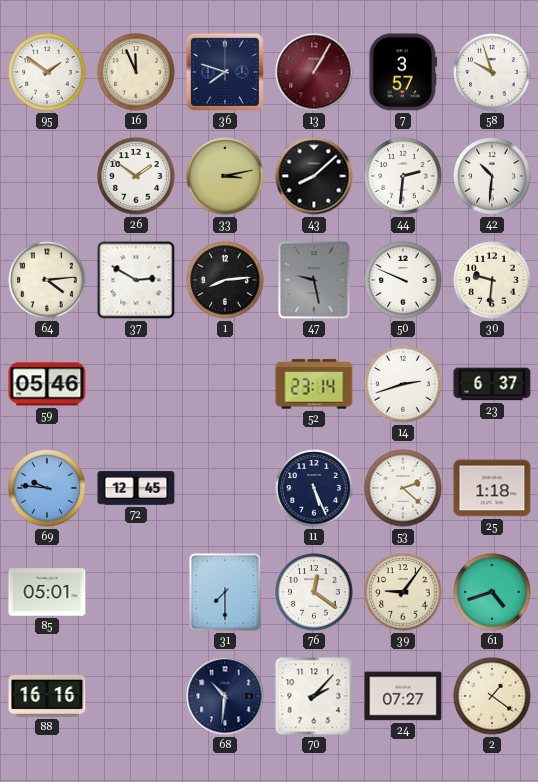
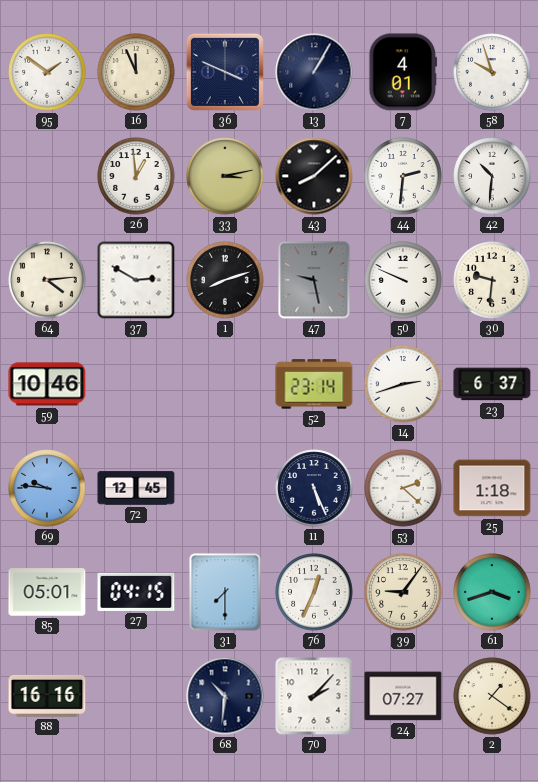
36: 7:48 -> 3:49 (225, 72)
13 dial: burgundy -> navy (314, 72)
7: 3:57 -> 4:01 (403, 72)
26: 1:51 -> 12:59 (136, 176)
1: 8:14 -> 8:12 (225, 280)
59: 05:46 -> 10:46 (47, 384)
27: none -> 04:15 (136, 592)
76: 12:21 -> 12:34 (314, 592)
61: 4:42 -> 3:42 (492, 592)
